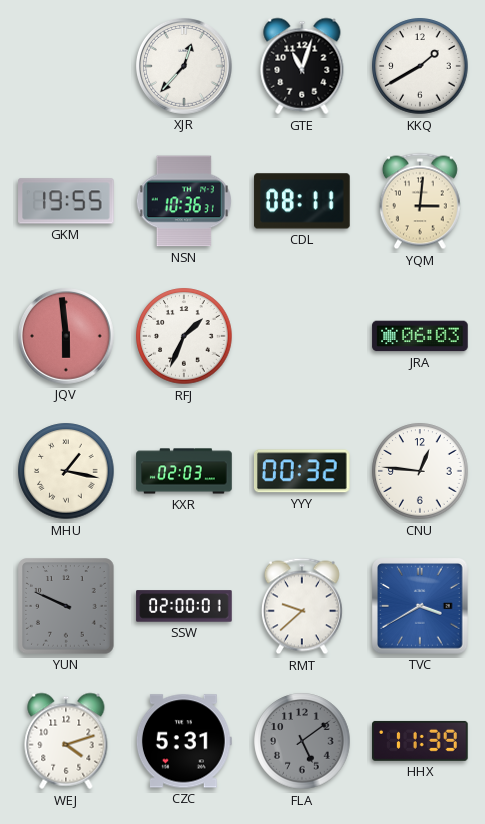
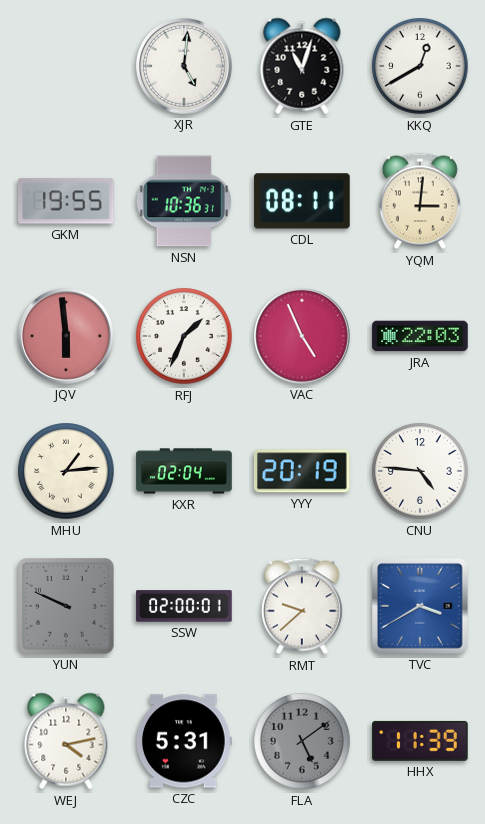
XJR: 12:37 -> 5:01 (185, 67)
KKQ: 1:40 -> 12:40 (420, 66)
VAC: none -> 4:56 (303, 337)
JRA: 06:03 -> 22:03 (420, 336)
MHU: 1:17 -> 1:14 (66, 471)
KXR: 02:03 -> 02:04 (184, 471)
YYY: 00:32 -> 20:19 (302, 471)
CNU: 12:46 -> 4:46 (420, 471)
WEJ: 4:12 -> 4:13 (66, 741)
